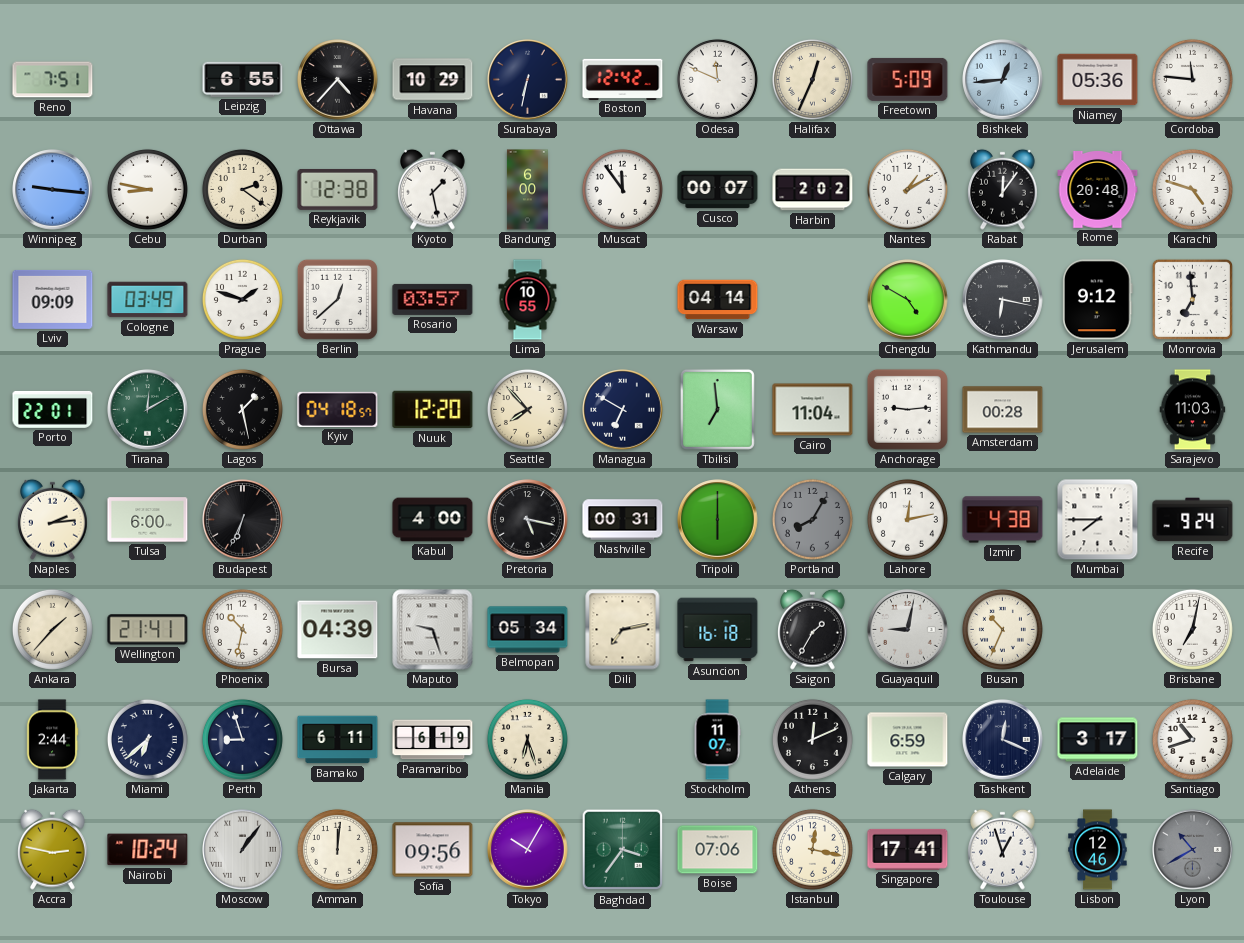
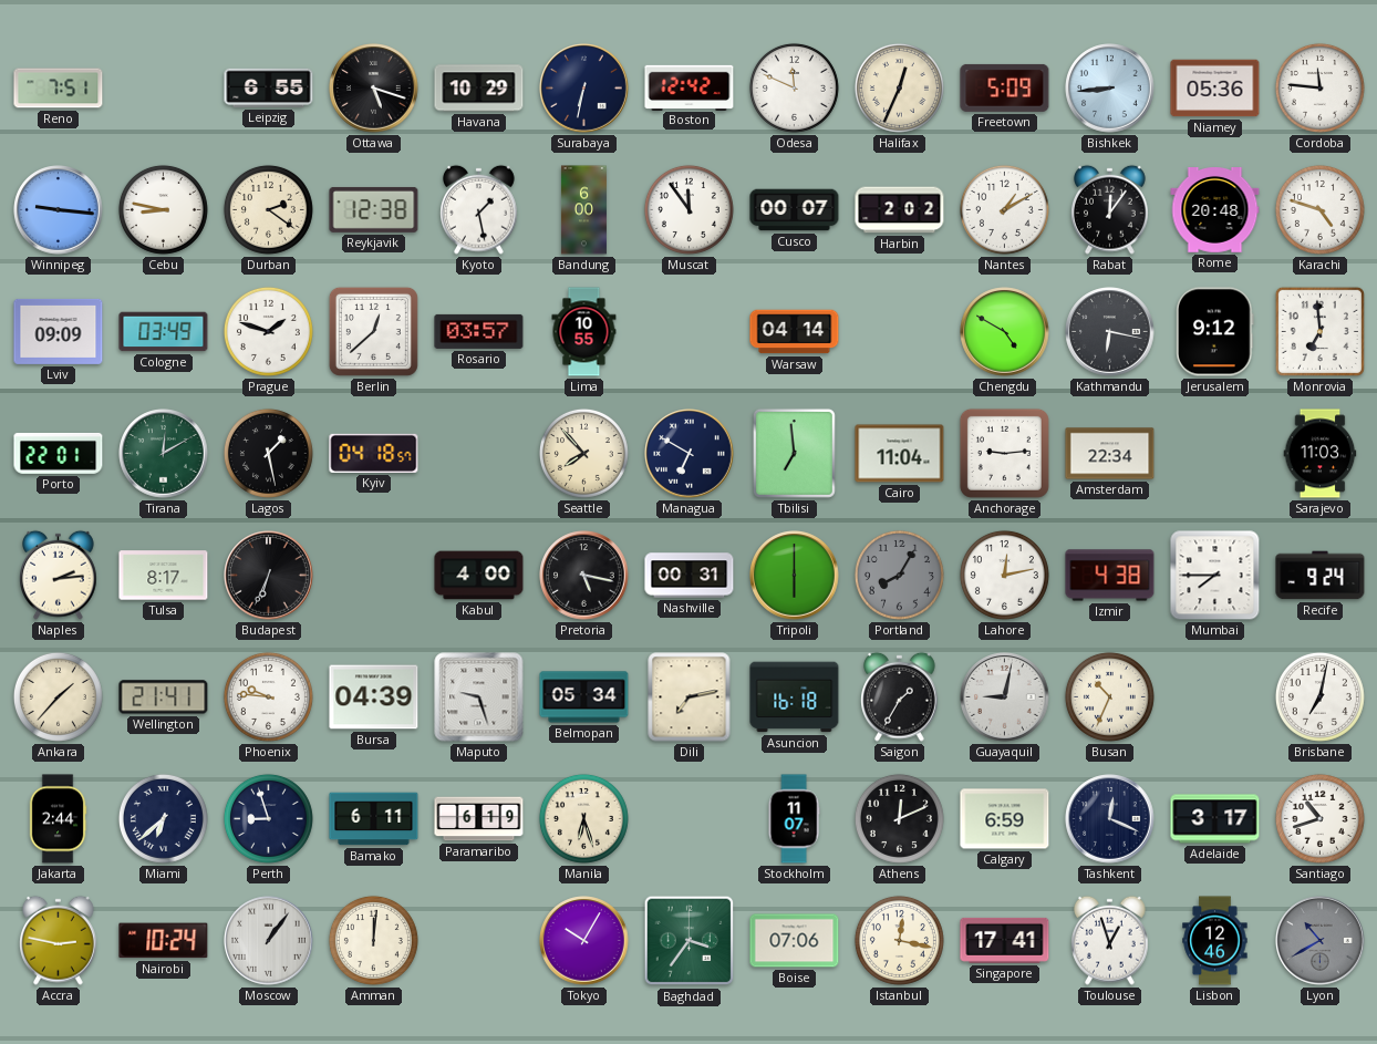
Ottawa: 4:37 -> 5:18 (374, 89)
Bishkek: 12:44 -> 8:44 (1110, 89)
Nuuk: 12:20 -> none (433, 410)
Amsterdam: 00:28 -> 22:34 (1110, 454)
Tulsa: 6:00 -> 8:17 (164, 576)
Phoenix: 10:32 -> 9:46 (268, 696)
Sofia: 09:56 -> none (433, 850)
